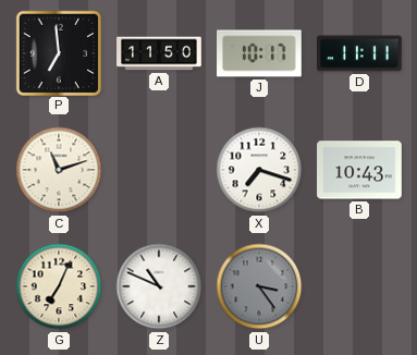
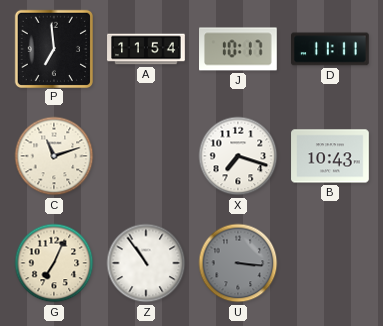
A: 11:50 -> 11:54 (146, 49)
Z: 10:49 -> 10:54 (146, 263)
U: 3:24 -> 3:16 (238, 263)
